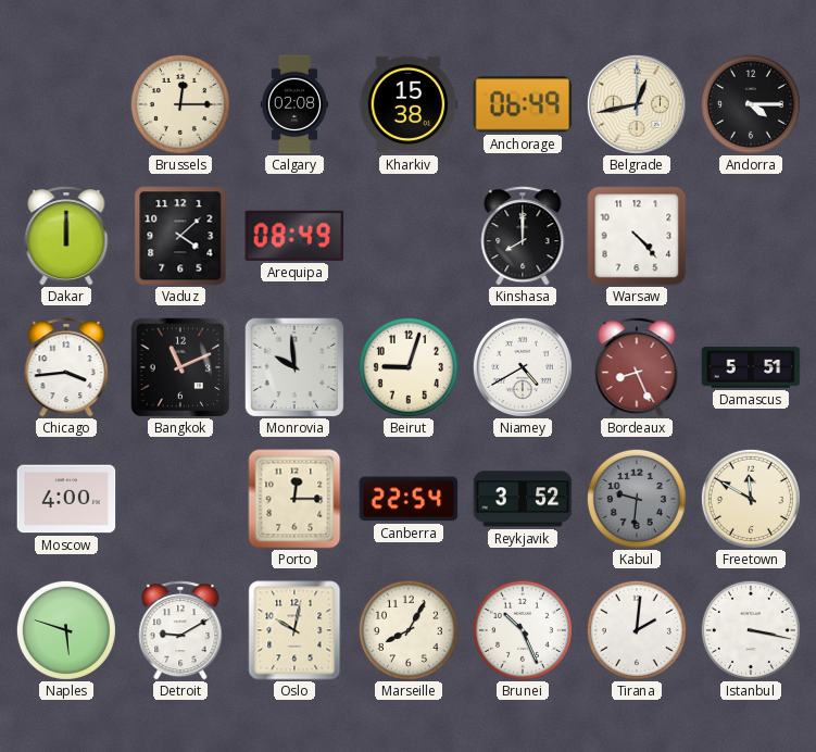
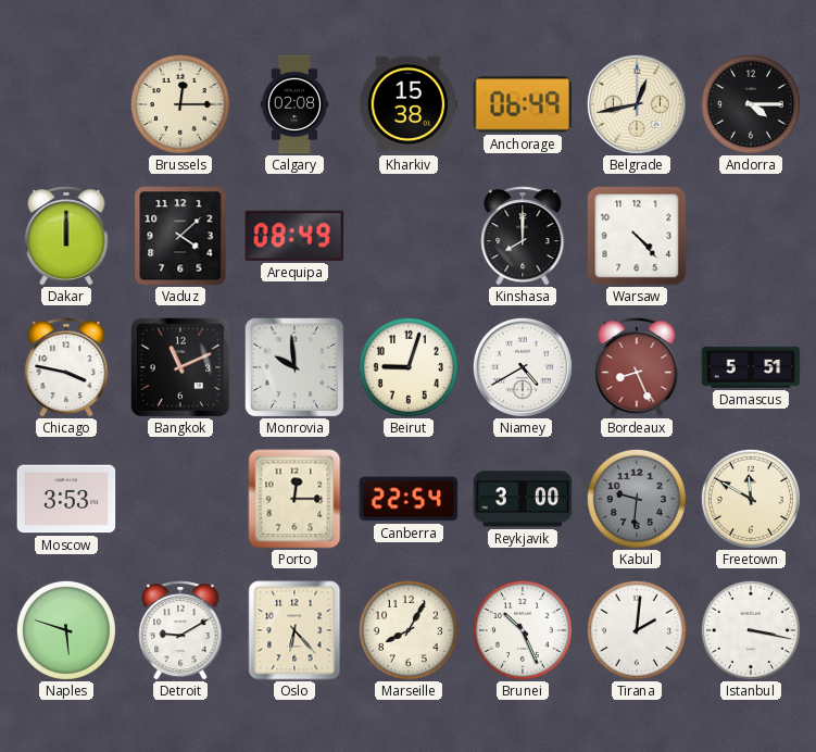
Chicago: 3:44 -> 3:47 (66, 367)
Moscow: 4:00 -> 3:53 (66, 499)
Reykjavik: 3:52 -> 3:00 (523, 499)
Oslo: 10:02 -> 6:23 (294, 630)
